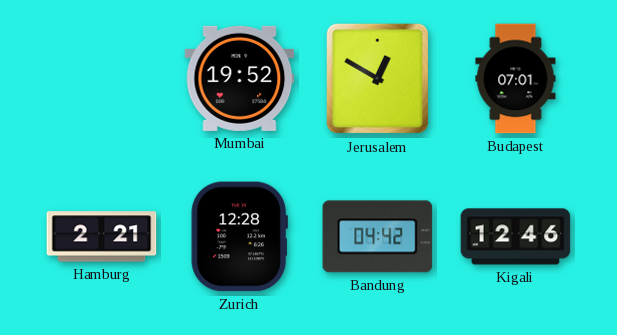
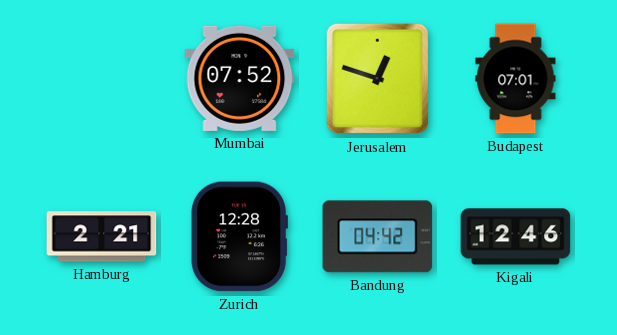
Mumbai: 19:52 -> 07:52 (240, 78)
Jerusalem: 12:50 -> 12:48 (378, 79)
